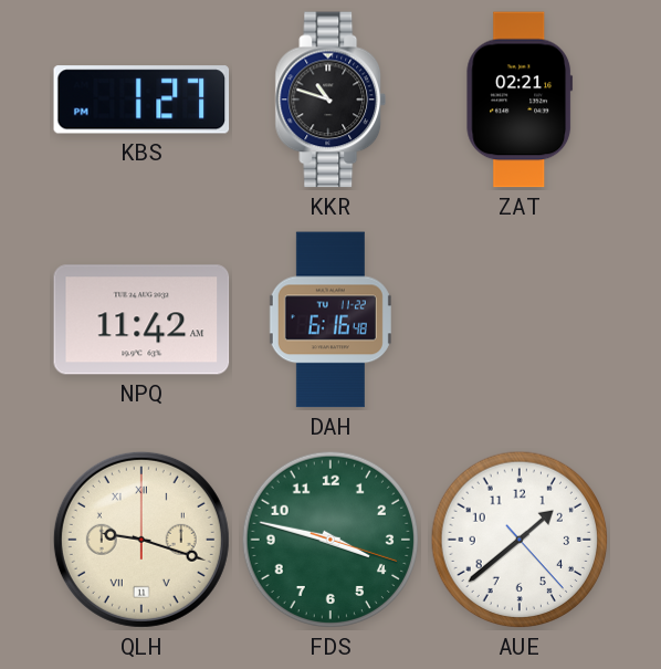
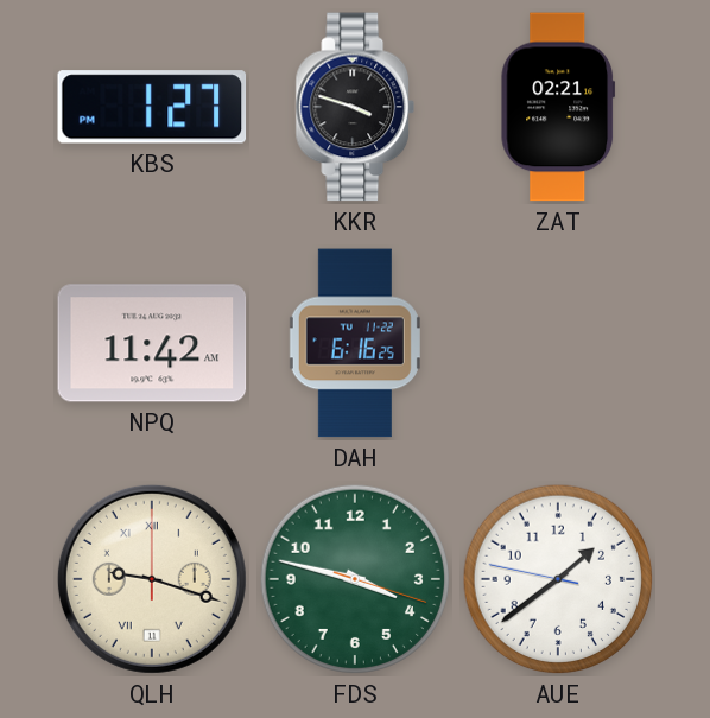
KKR: 10:48 -> 3:48 (355, 107)
DAH: 6:16:48 -> 6:16:25 (355, 343)
AUE: 1:38:23 -> 1:38:47 (558, 579)
